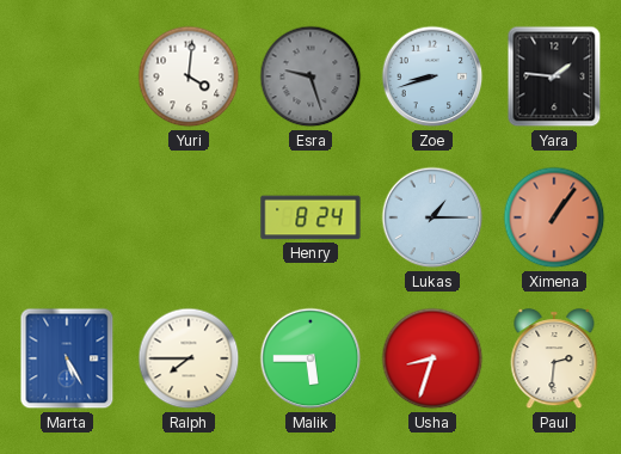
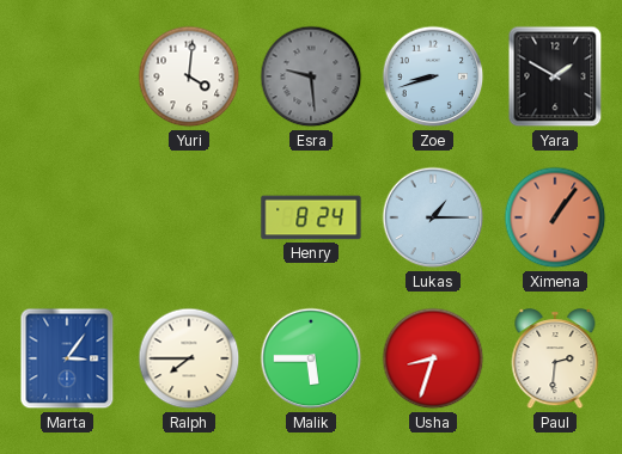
Esra: 9:27 -> 9:29 (311, 76)
Yara: 1:46 -> 1:50 (555, 76)
Marta: 5:25 -> 3:06 (67, 358)
